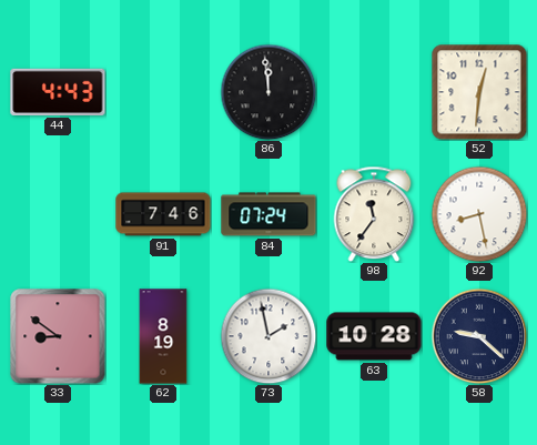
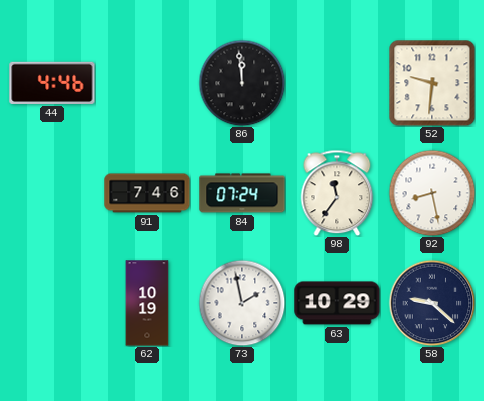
44: 4:43 -> 4:46 (52, 83)
52: 12:31 -> 9:31 (432, 83)
33: 8:51 -> none (58, 336)
62: 8:19 -> 10:19 (147, 303)
63: 10:28 -> 10:29 (337, 303)
